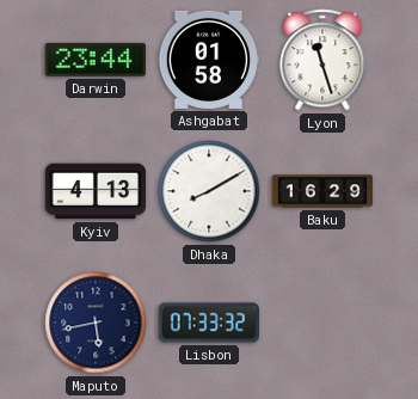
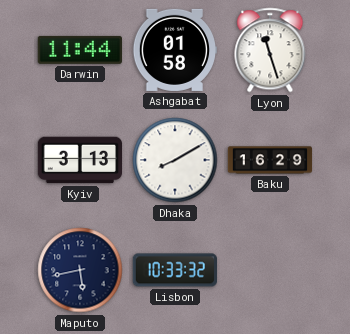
Darwin: 23:44 -> 11:44 (80, 50)
Kyiv: 4:13 -> 3:13 (80, 160)
Lisbon: 07:33 -> 10:33 (174, 270)
